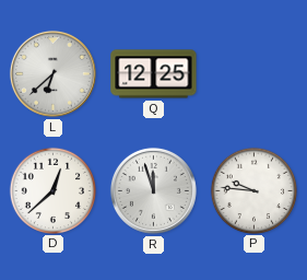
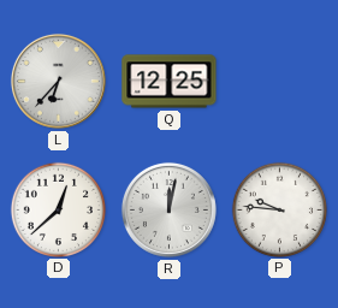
L: 6:38 -> 6:37 (58, 81)
R: 11:57 -> 12:02 (168, 209)
